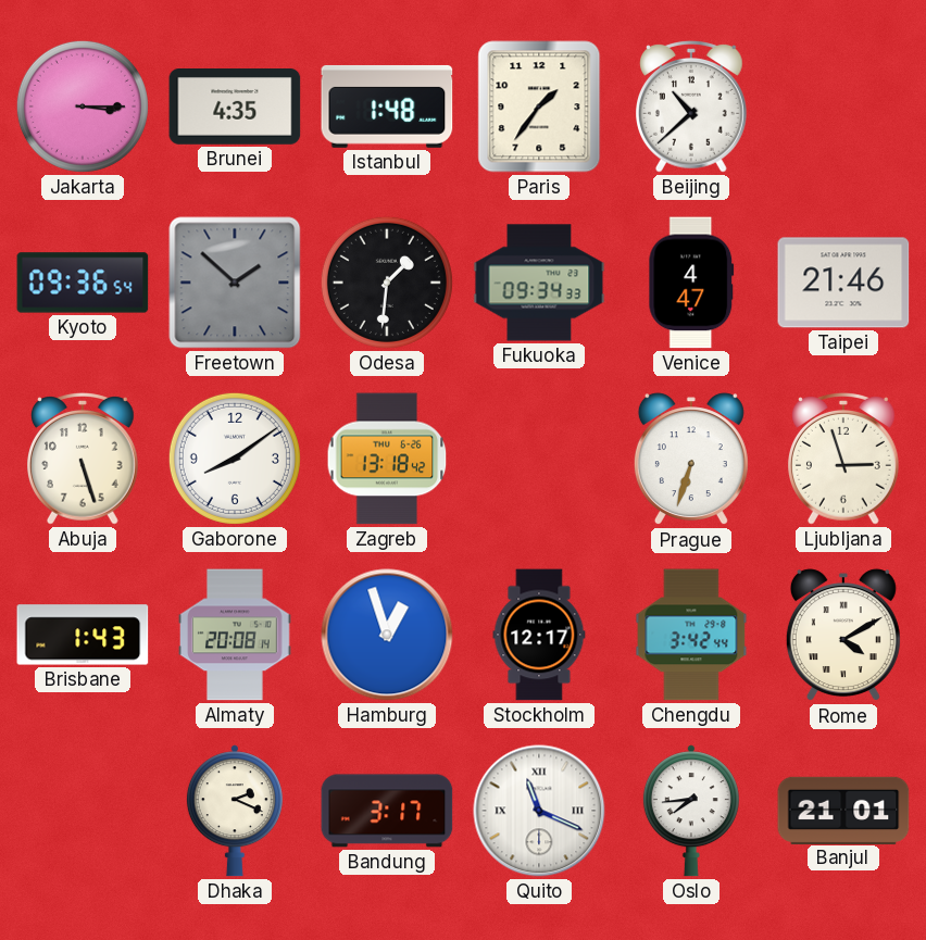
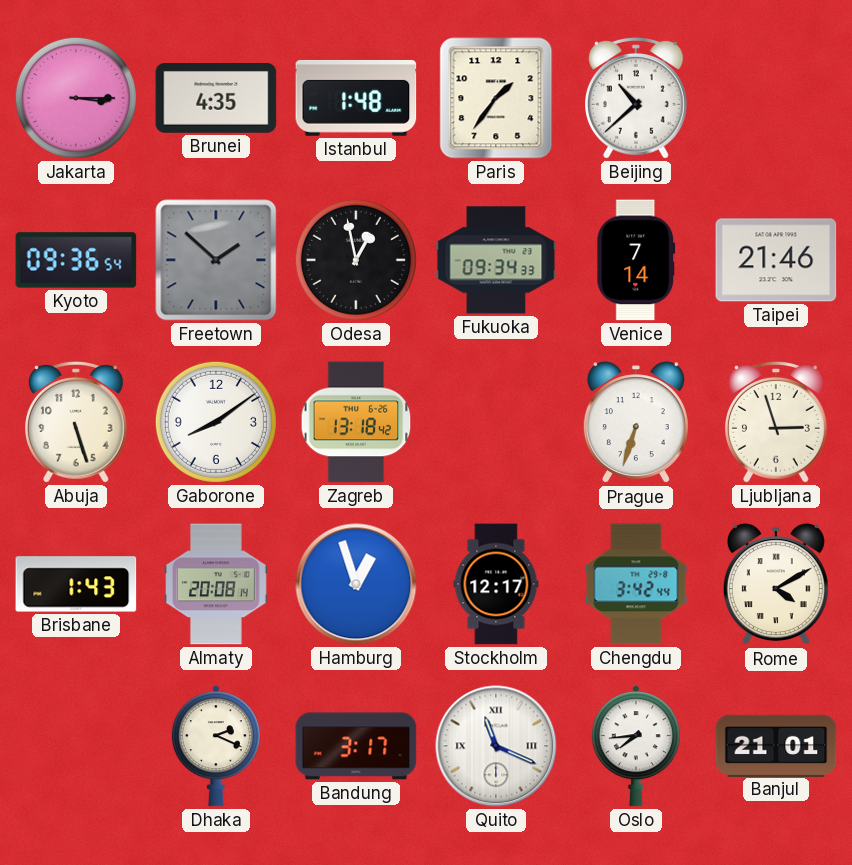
Odesa: 1:31 -> 12:58 (356, 260)
Venice: 4:47 -> 7:14 (636, 260)
